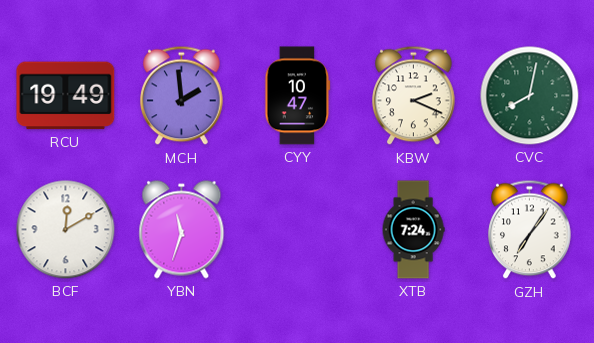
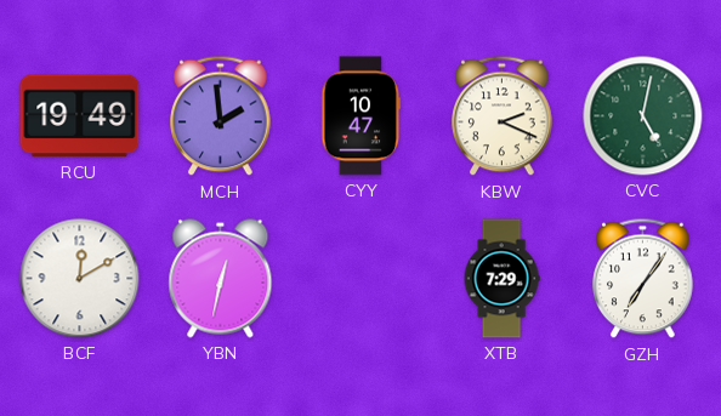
CVC: 8:02 -> 5:02 (643, 116)
YBN: 11:33 -> 12:32 (221, 279)
XTB: 7:24 -> 7:29 (501, 279)
